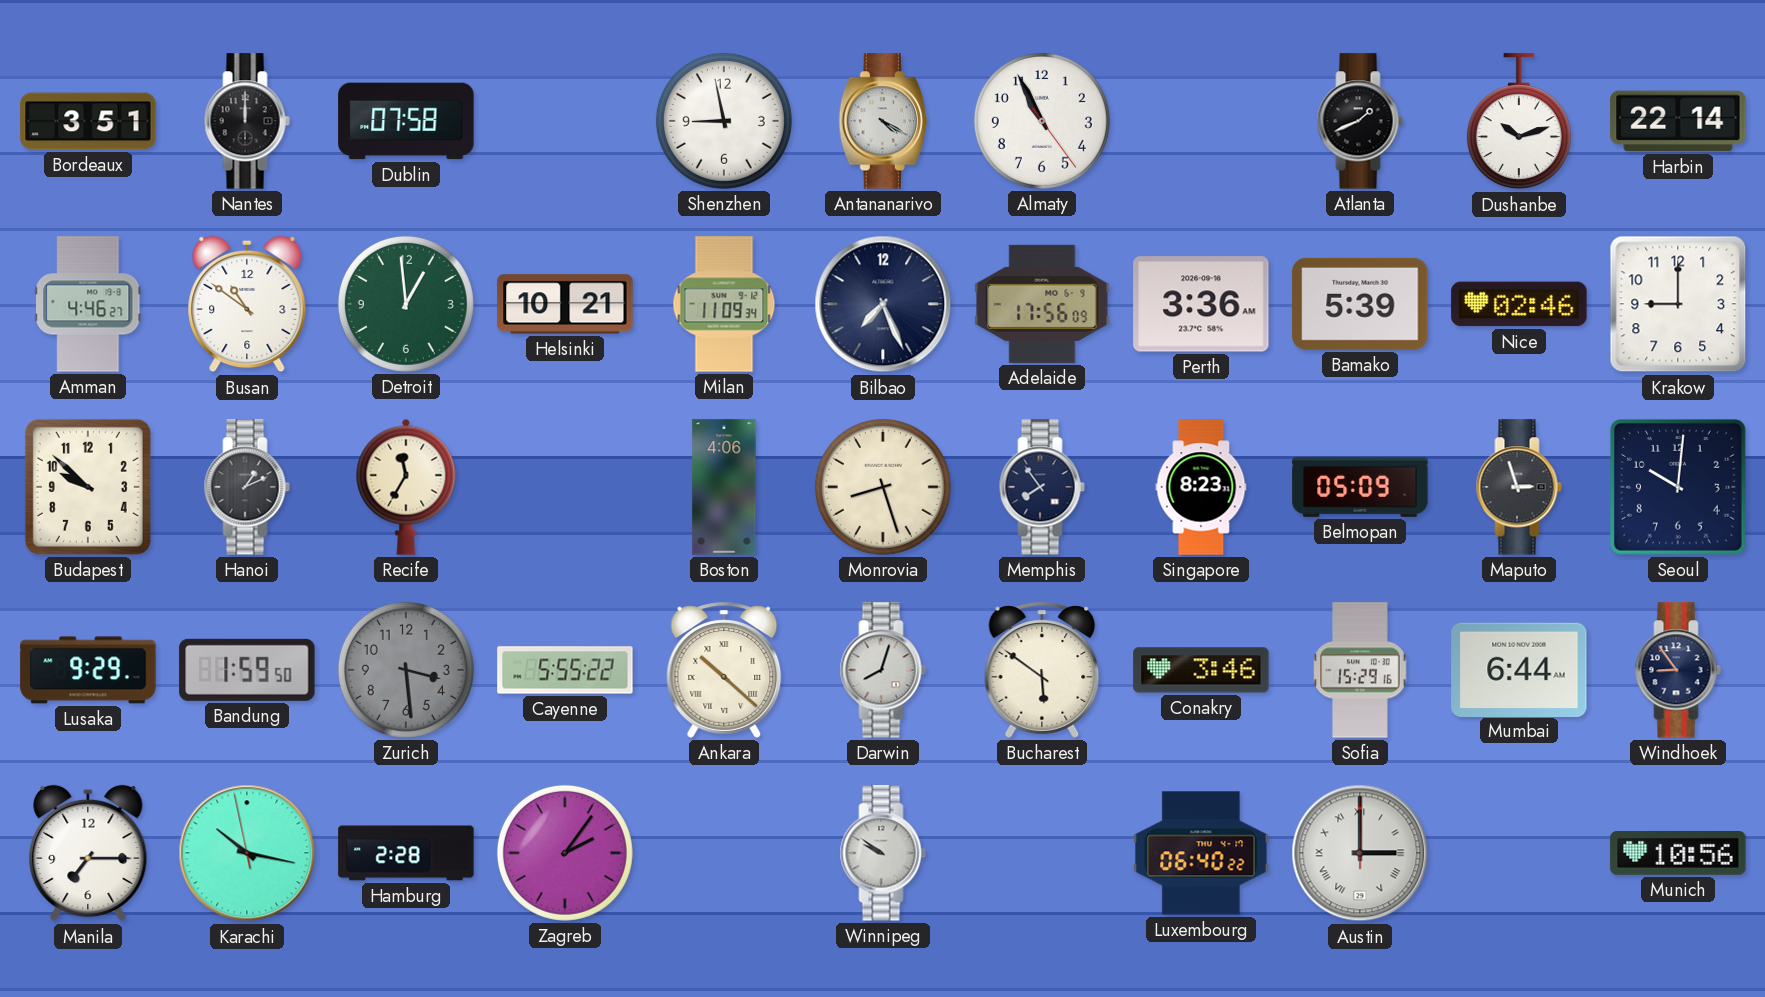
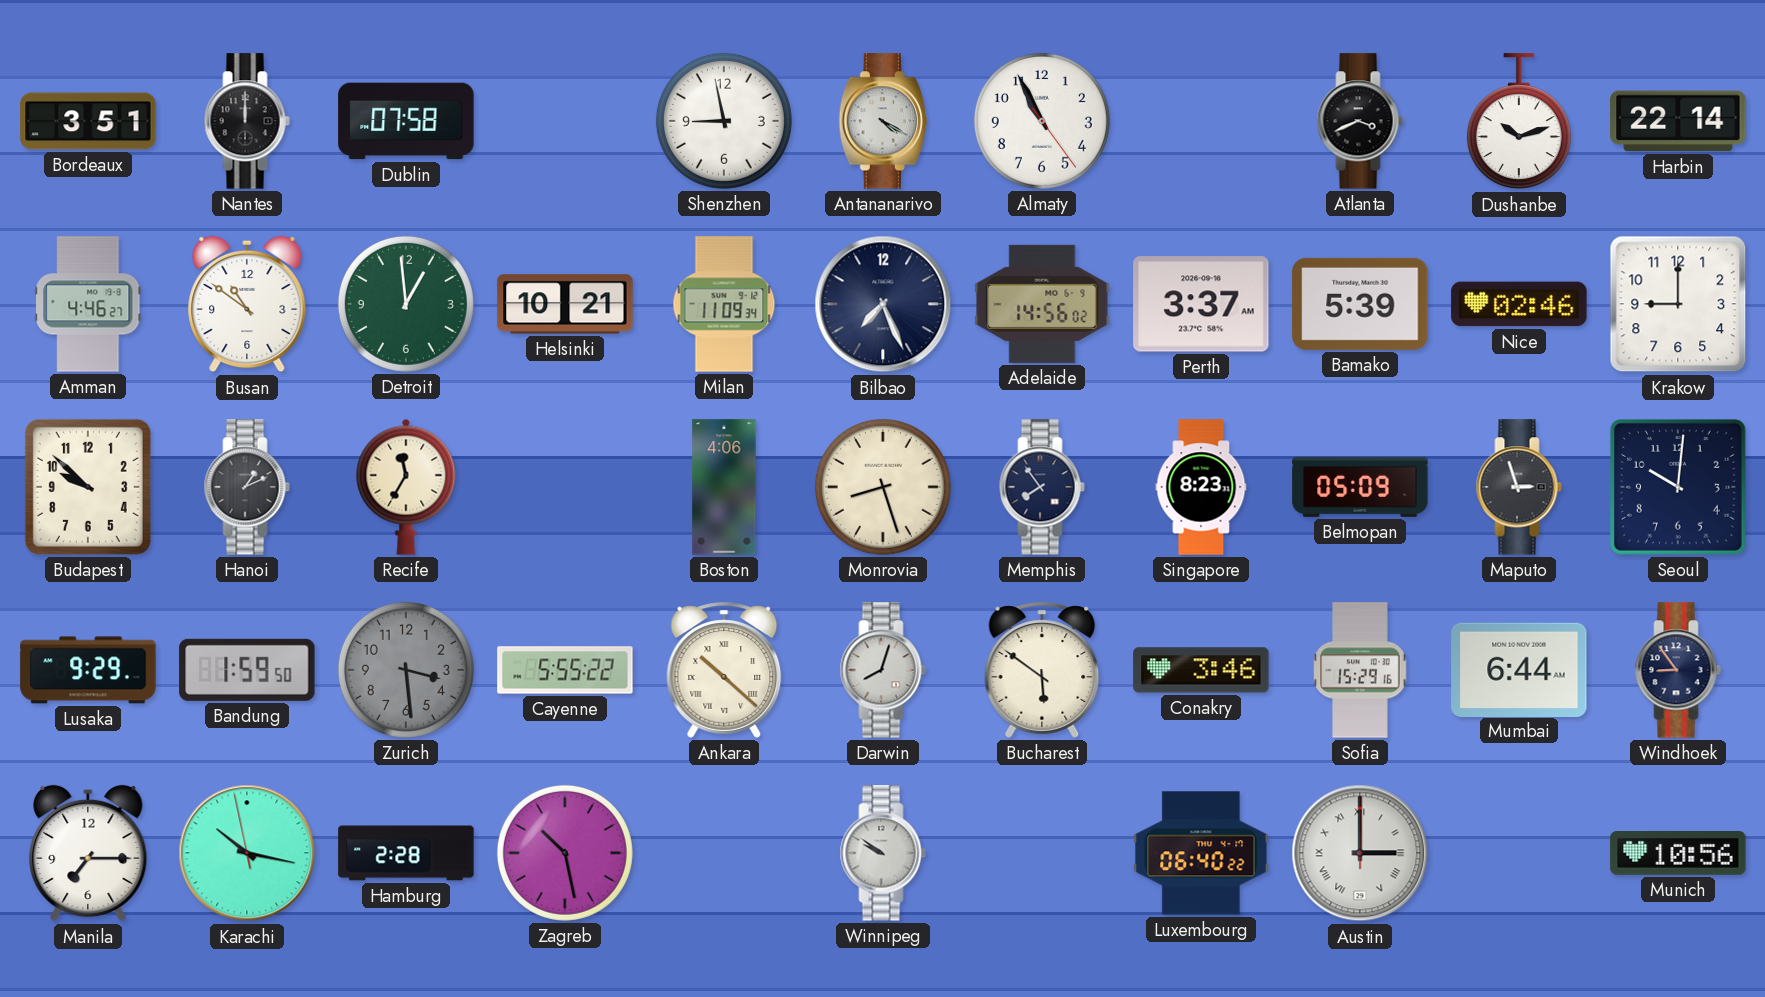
Atlanta: 1:41 -> 3:41 (1360, 121)
Adelaide: 17:56 -> 14:56 (1042, 304)
Perth: 3:36 -> 3:37 (1201, 304)
Zagreb: 2:06 -> 10:28 (565, 853)
